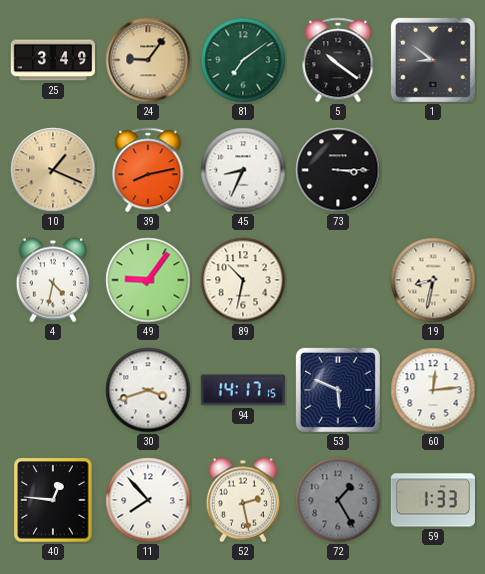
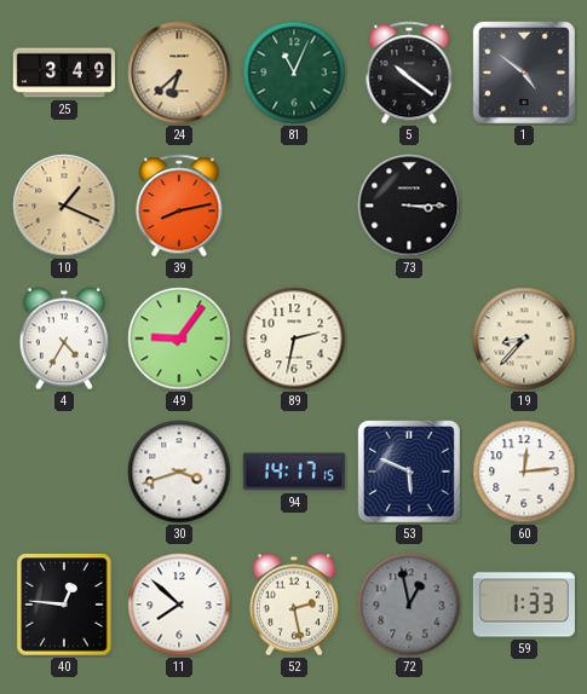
24: 9:06 -> 6:38 (179, 73)
81: 7:09 -> 11:04 (294, 73)
1: 8:51 -> 4:51 (524, 73)
45: 8:34 -> none (243, 170)
4: 4:32 -> 4:35 (64, 339)
89: 10:32 -> 2:32 (294, 339)
19: 8:32 -> 8:37 (524, 339)
11: 7:53 -> 7:52 (179, 605)
72: 1:25 -> 12:58 (409, 605)
